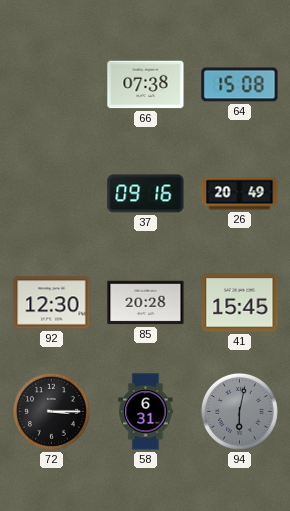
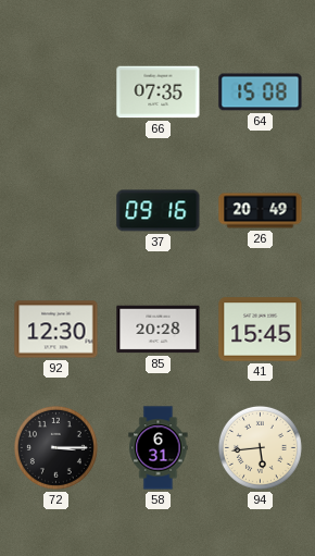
66: 07:38 -> 07:35 (159, 92)
94: 6:02 -> 5:44 (260, 447)
94 dial: grey -> cream (260, 447)
